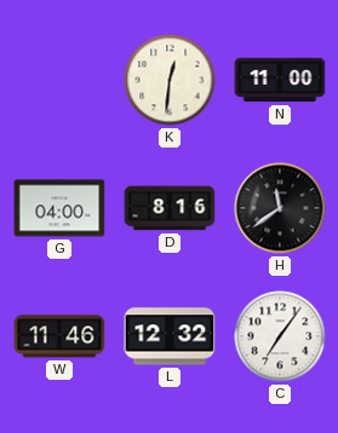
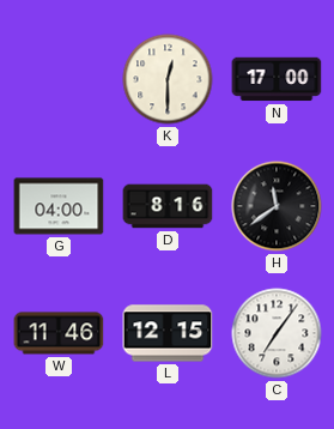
K: 12:31 -> 12:30 (168, 79)
N: 11:00 -> 17:00 (277, 79)
L: 12:32 -> 12:15 (168, 333)
